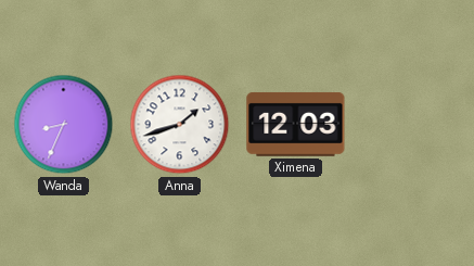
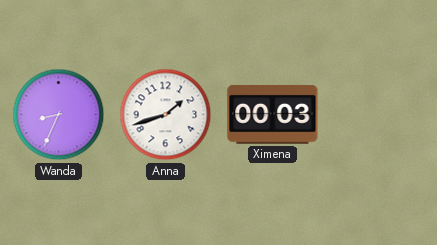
Ximena: 12:03 -> 00:03 (273, 114)
